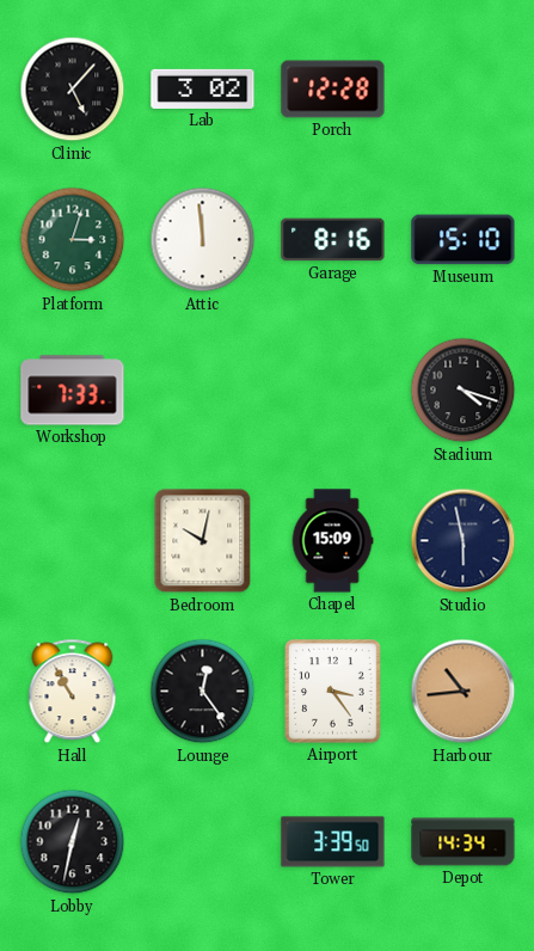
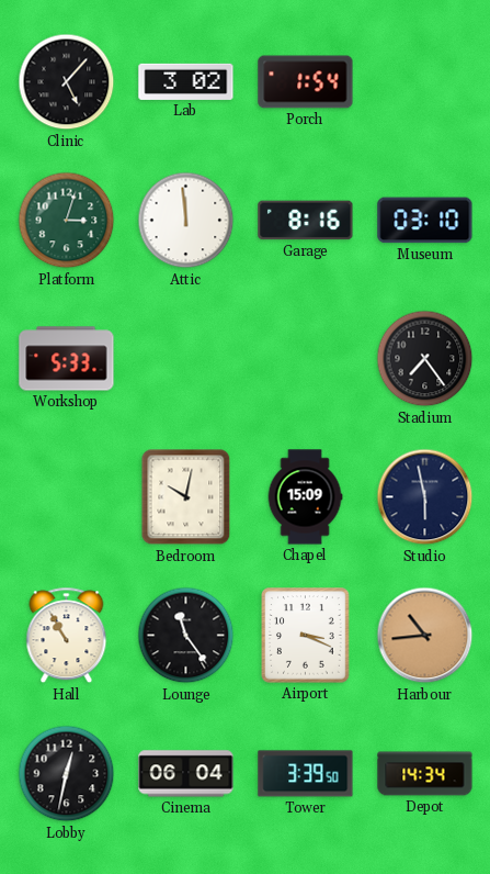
Porch: 12:28 -> 1:54 (306, 82)
Museum: 15:10 -> 03:10 (425, 221)
Workshop: 7:33 -> 5:33 (67, 359)
Stadium: 4:18 -> 7:24 (425, 359)
Lounge: 12:24 -> 11:24 (186, 636)
Airport: 3:24 -> 3:19 (306, 636)
Cinema: none -> 06:04 (186, 774)
